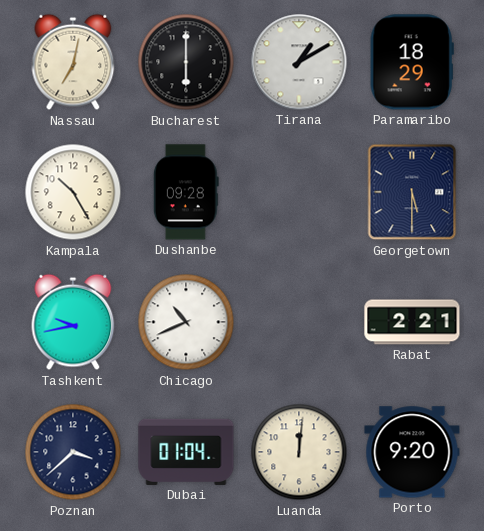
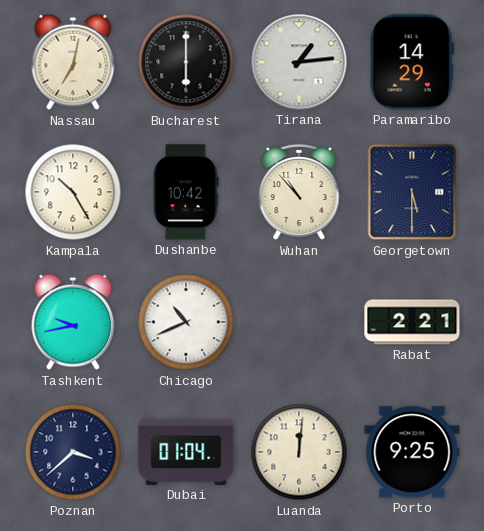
Tirana: 1:10 -> 1:14 (299, 62)
Paramaribo: 18:29 -> 14:29 (412, 62)
Dushanbe: 09:28 -> 10:42 (186, 192)
Wuhan: none -> 10:53 (299, 192)
Porto: 9:20 -> 9:25 (412, 452)
